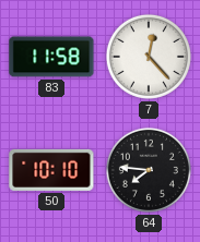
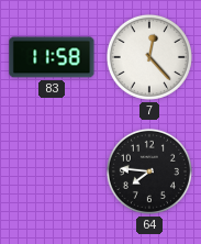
50: 10:10 -> none (51, 170)
